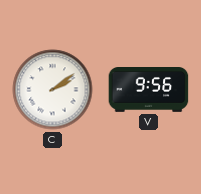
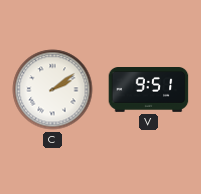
V: 9:56 -> 9:51 (149, 90)
